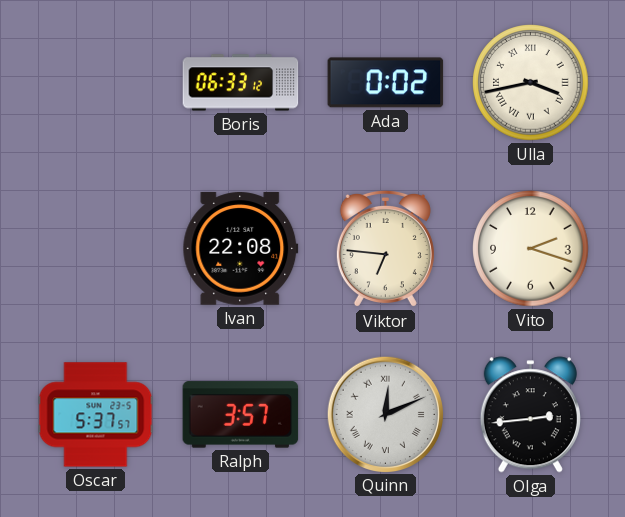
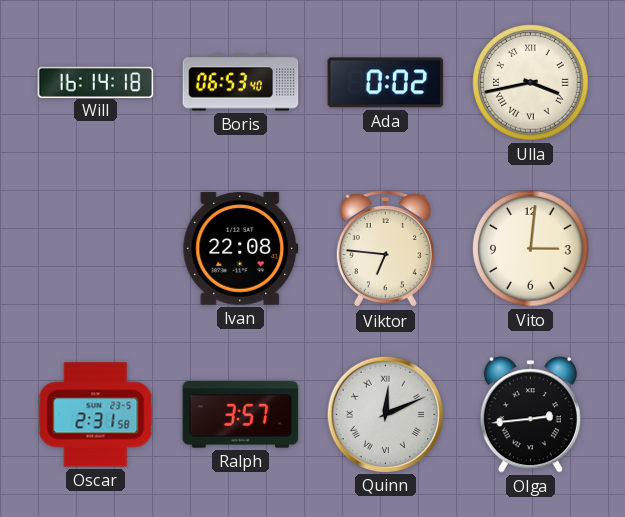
Will: none -> 16:14 (96, 82)
Boris: 06:33 -> 06:53 (241, 83)
Vito: 2:18 -> 3:01 (531, 249)
Oscar: 5:37 -> 2:31 (96, 415)
